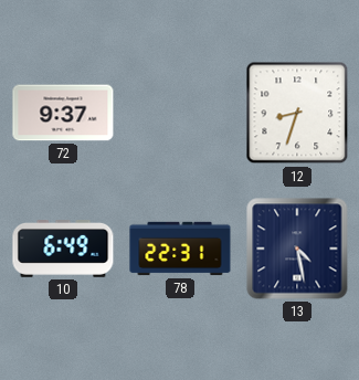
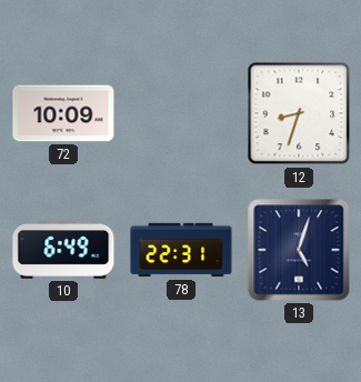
72: 9:37 -> 10:09 (63, 113)
13: 4:28 -> 5:03 (299, 250)
